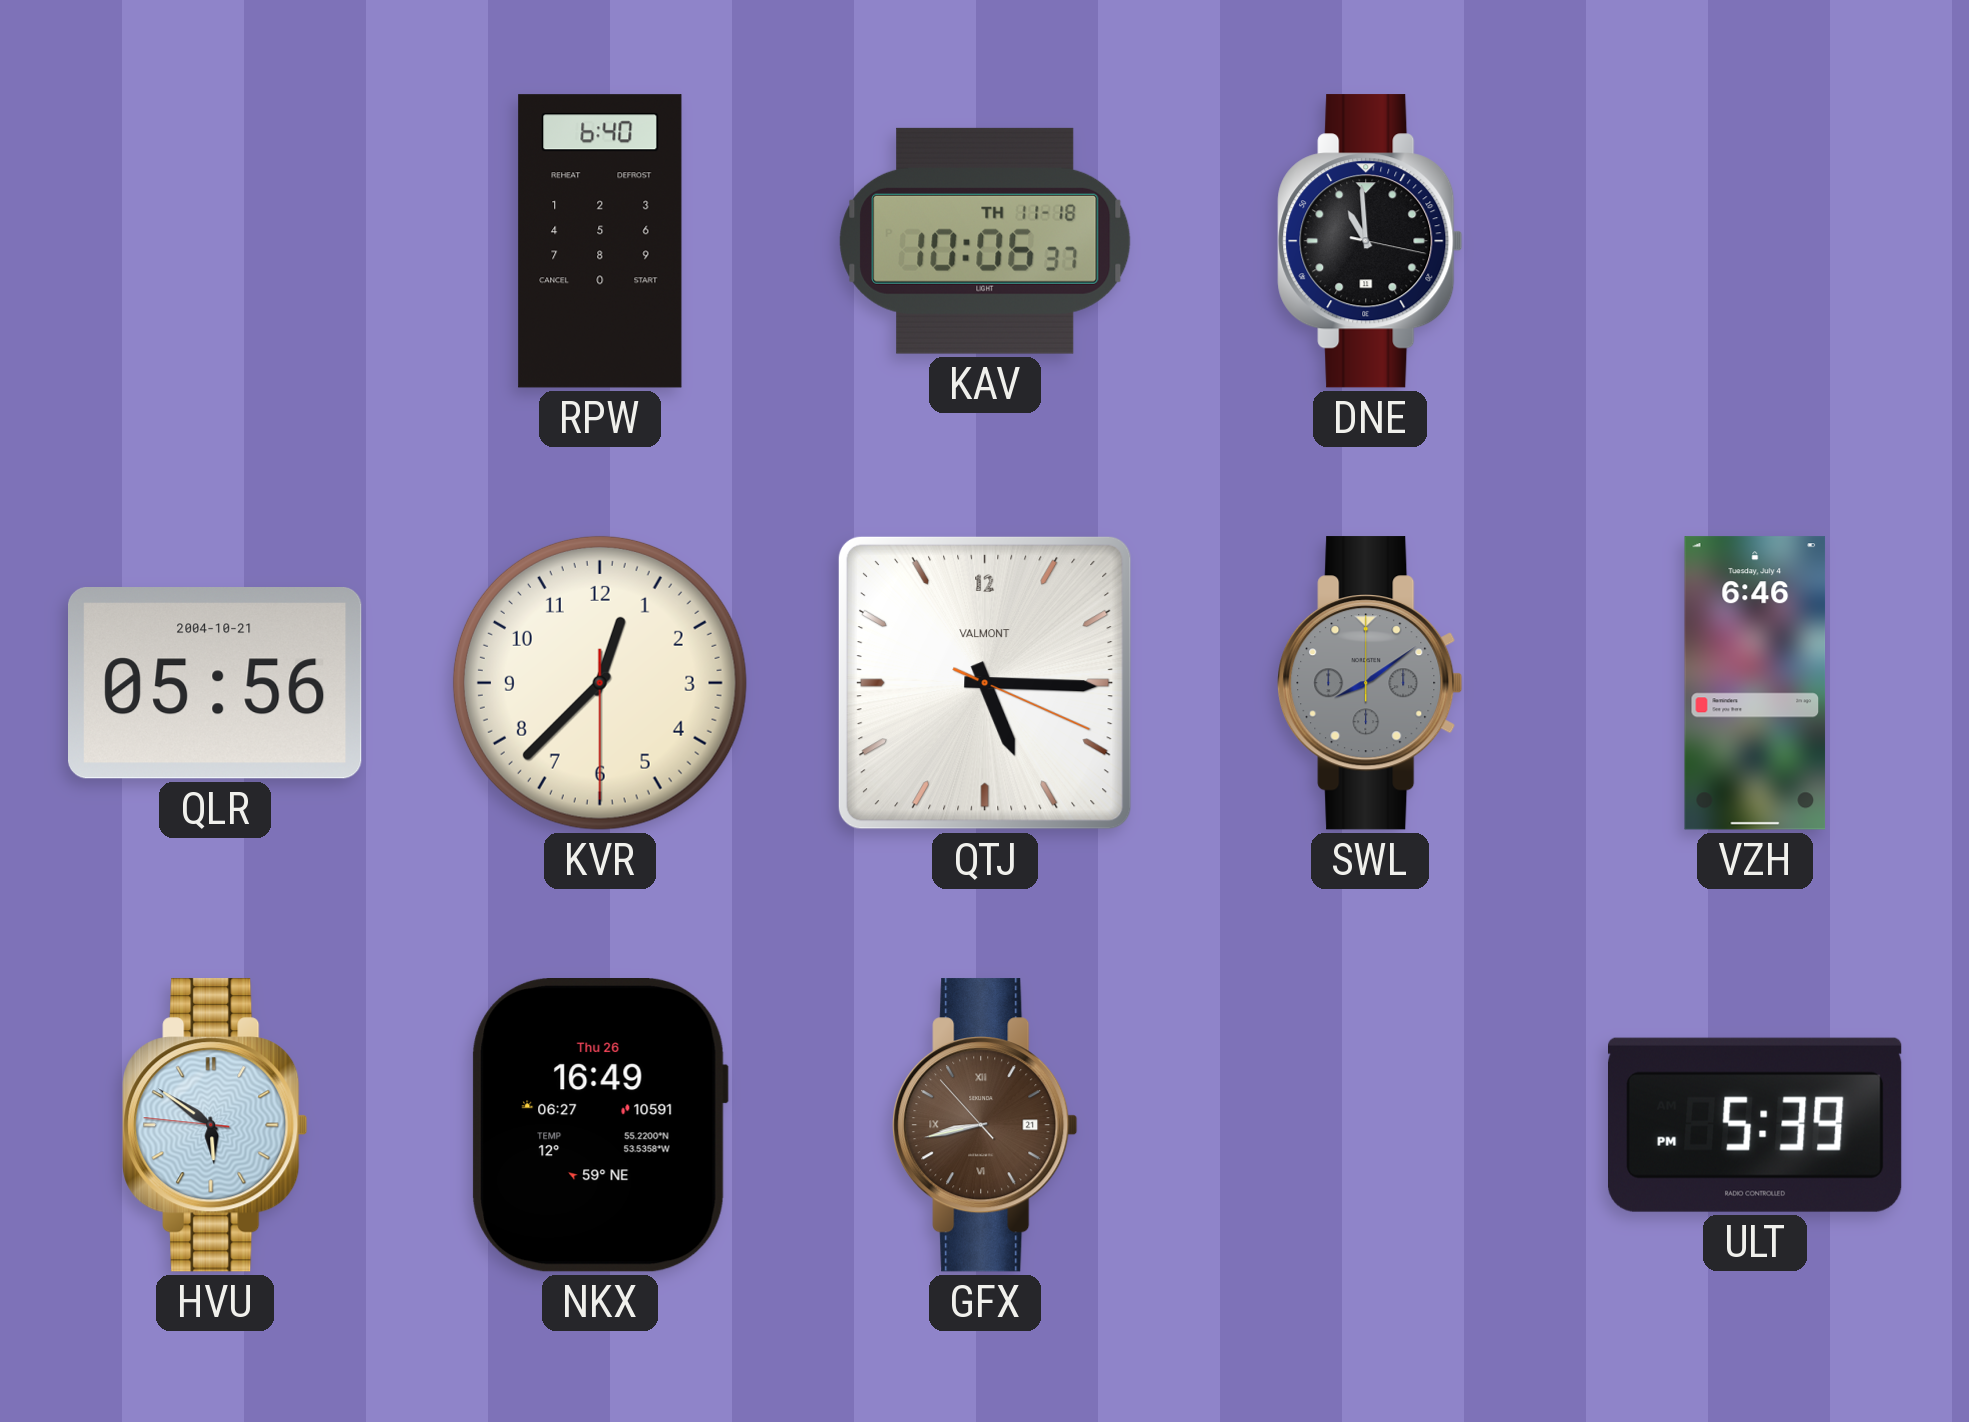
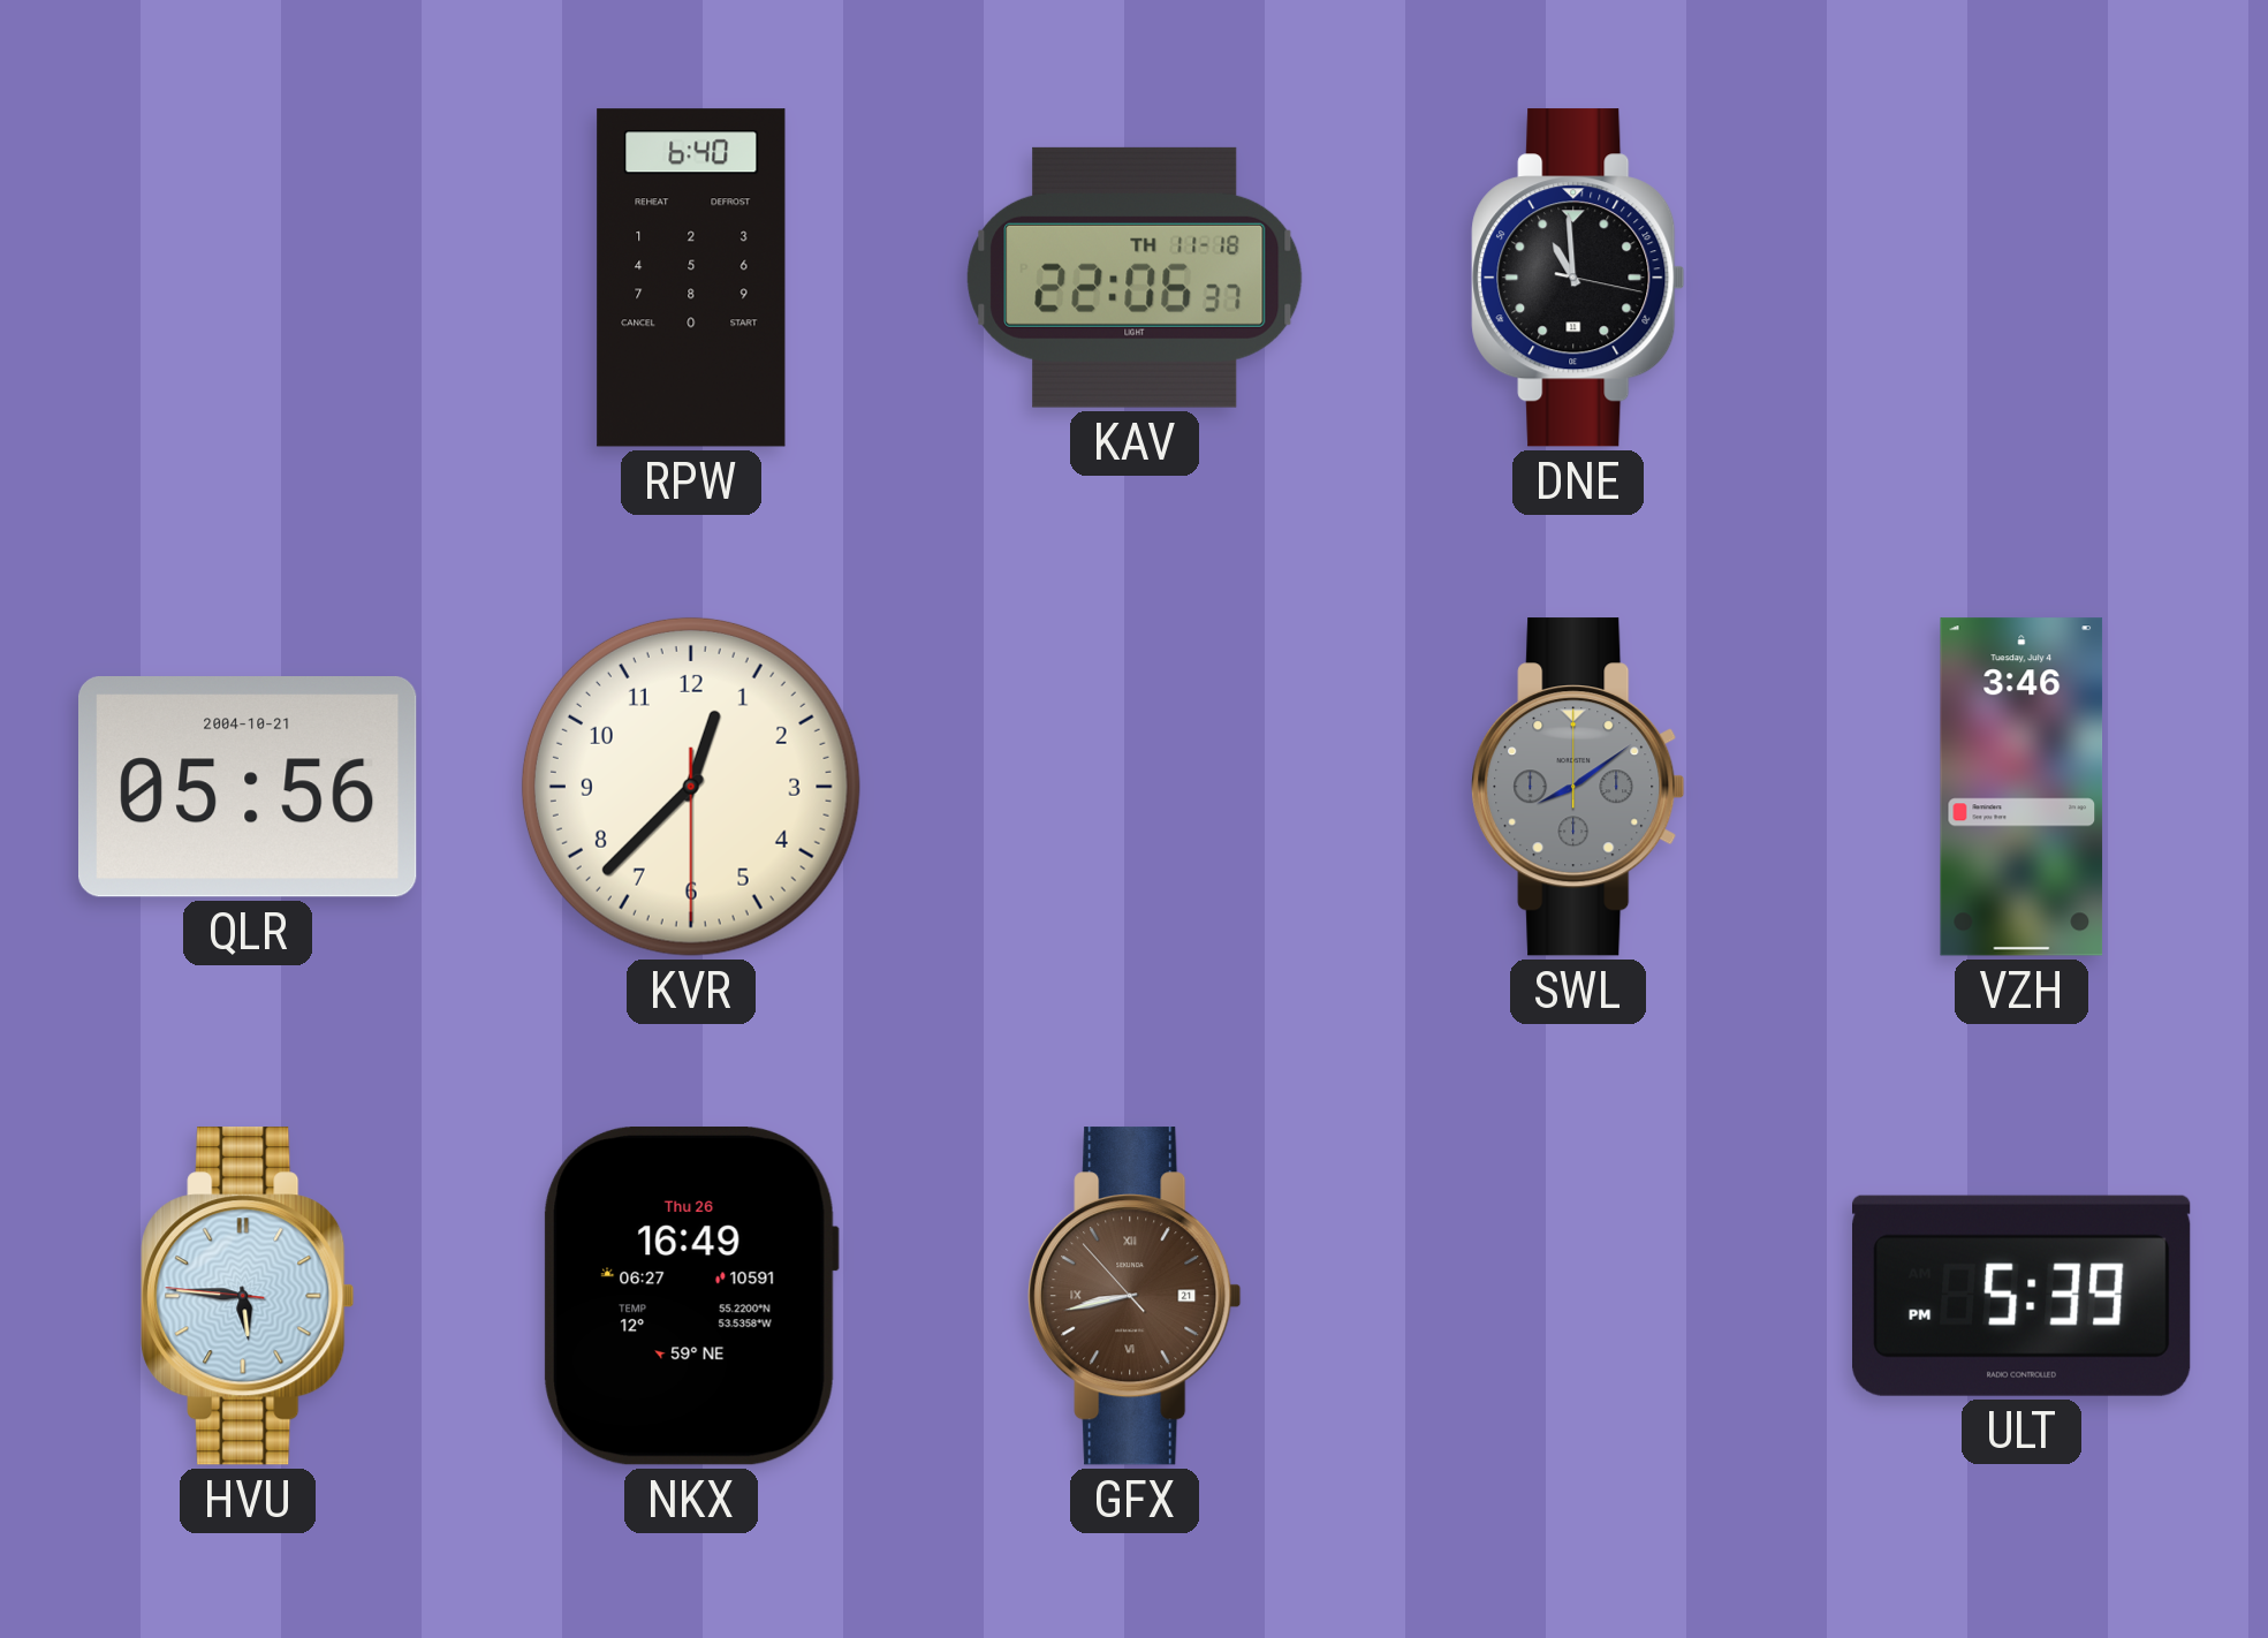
KAV: 10:06 -> 22:06 (1135, 278)
QTJ: 5:15 -> none (985, 683)
VZH: 6:46 -> 3:46 (2022, 787)
HVU: 5:50 -> 5:45 (248, 1296)
